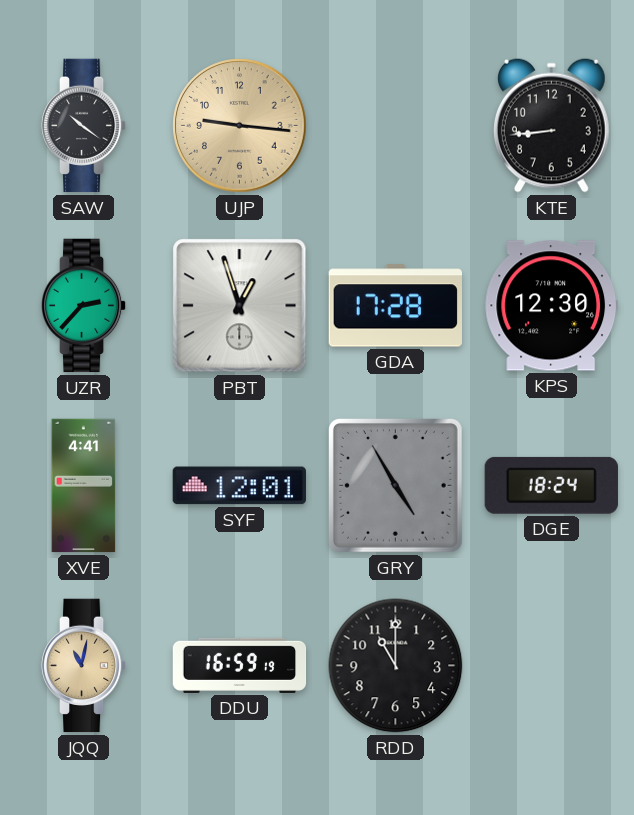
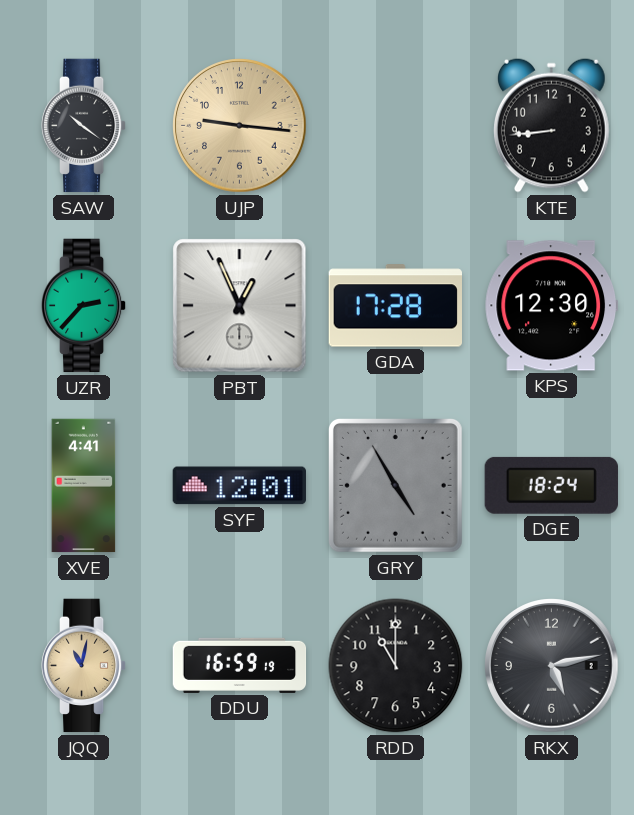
PBT: 12:57 -> 12:56 (240, 306)
RKX: none -> 5:13 (552, 666)
